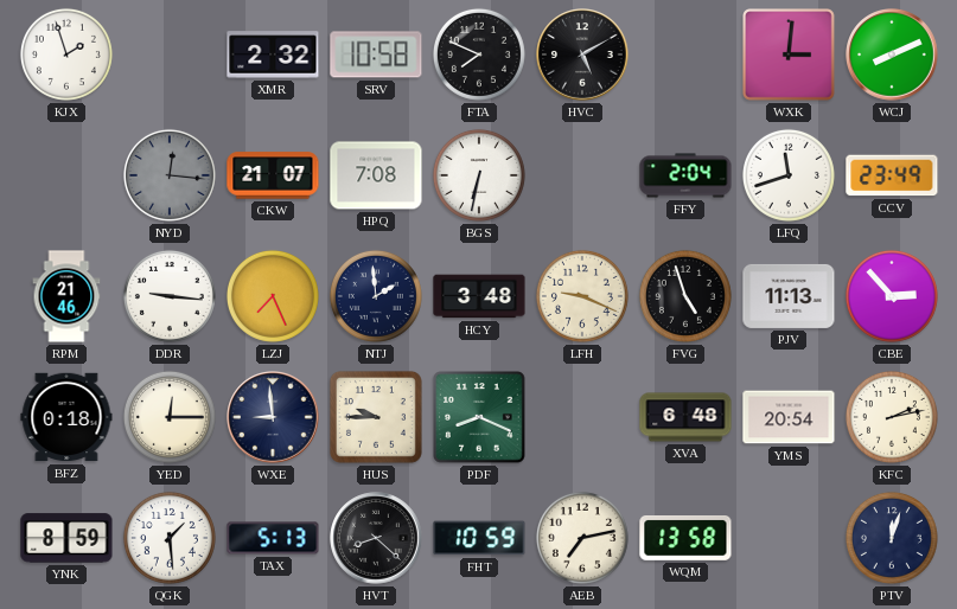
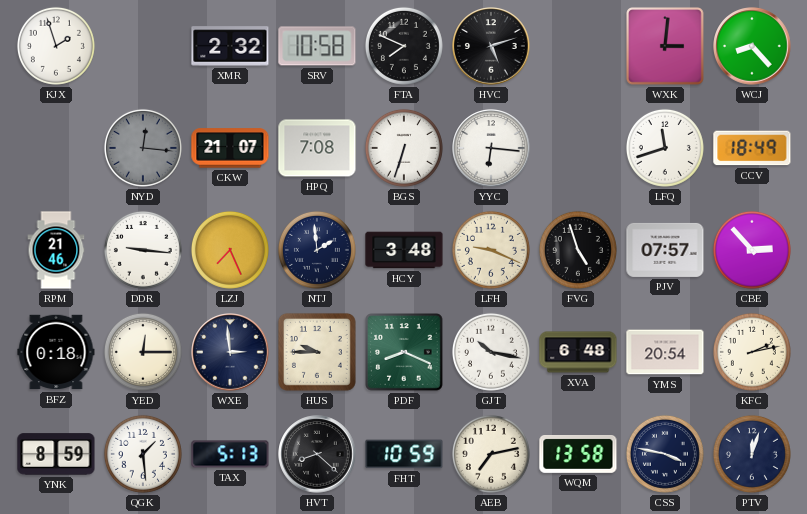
HVC: 5:10 -> 5:12 (491, 46)
WCJ: 8:11 -> 8:23 (752, 46)
BGS: 6:32 -> 6:33 (404, 148)
YYC: none -> 6:16 (491, 148)
FFY: 2:04 -> none (685, 175)
CCV: 23:49 -> 18:49 (752, 148)
PJV: 11:13 -> 07:57 (665, 250)
WXE: 8:59 -> 2:59 (230, 352)
GJT: none -> 10:17 (491, 352)
CSS: none -> 3:47 (665, 454)
